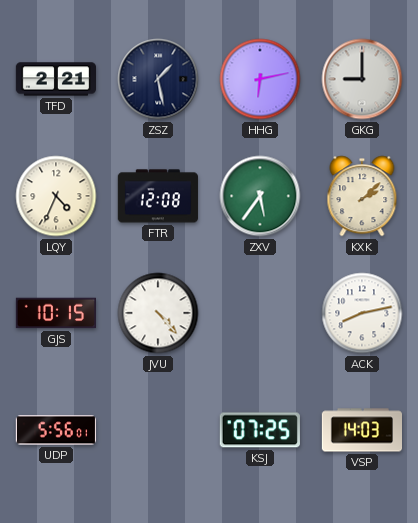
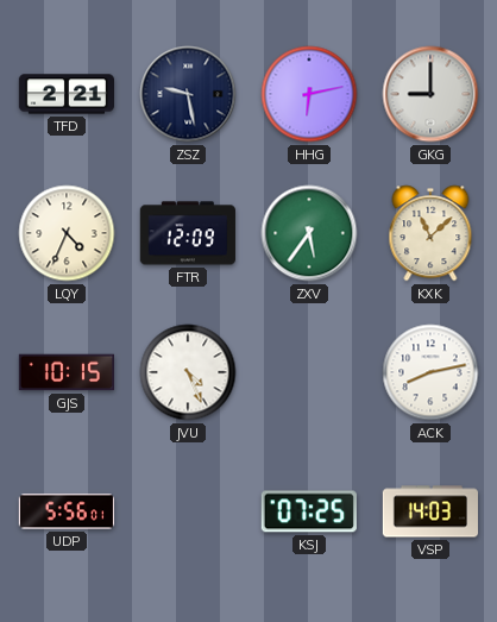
ZSZ: 1:28 -> 9:28 (188, 94)
FTR: 12:08 -> 12:09 (188, 233)
KXK: 2:08 -> 11:08 (430, 233)
JVU: 4:23 -> 4:26 (188, 372)
